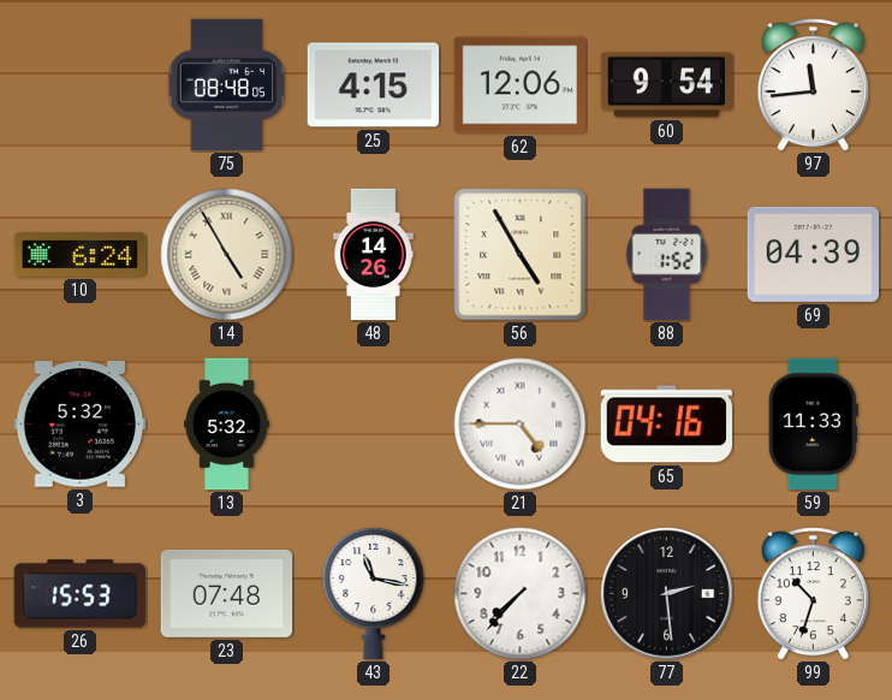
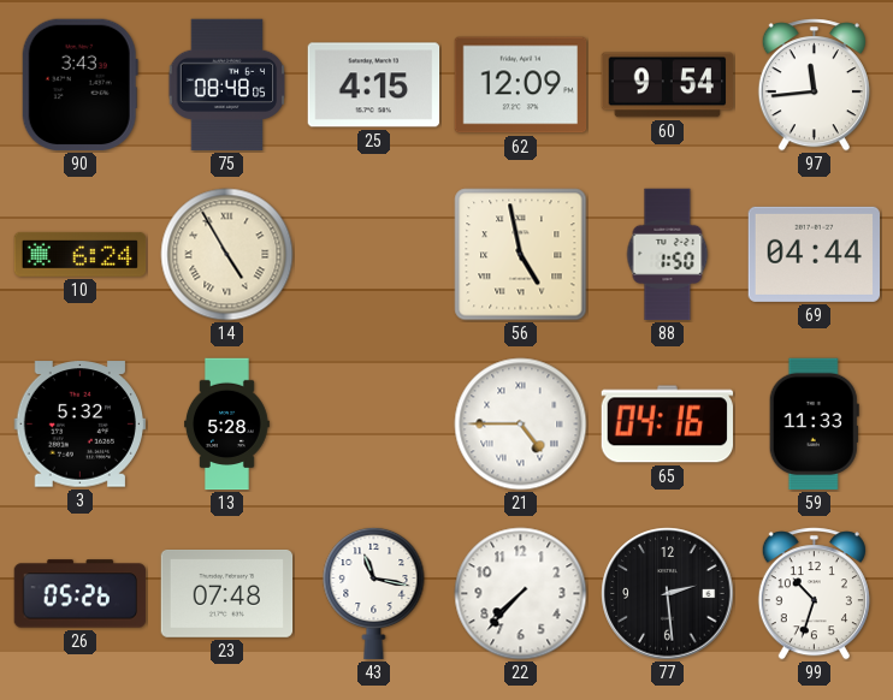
90: none -> 3:43 (79, 85)
62: 12:06 -> 12:09 (521, 85)
48: 14:26 -> none (374, 255)
56: 4:55 -> 4:58 (521, 255)
88: 1:52 -> 1:50 (668, 255)
69: 04:39 -> 04:44 (815, 254)
13: 5:32 -> 5:28 (227, 425)
26: 15:53 -> 05:26 (81, 594)
